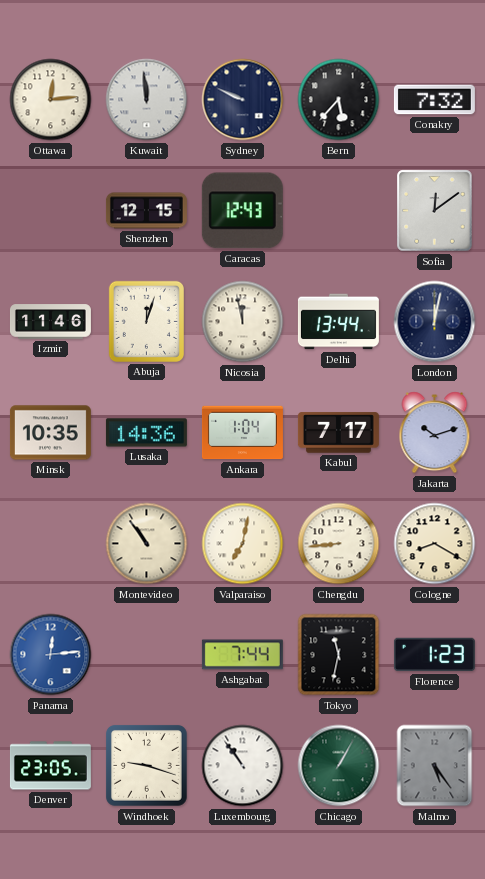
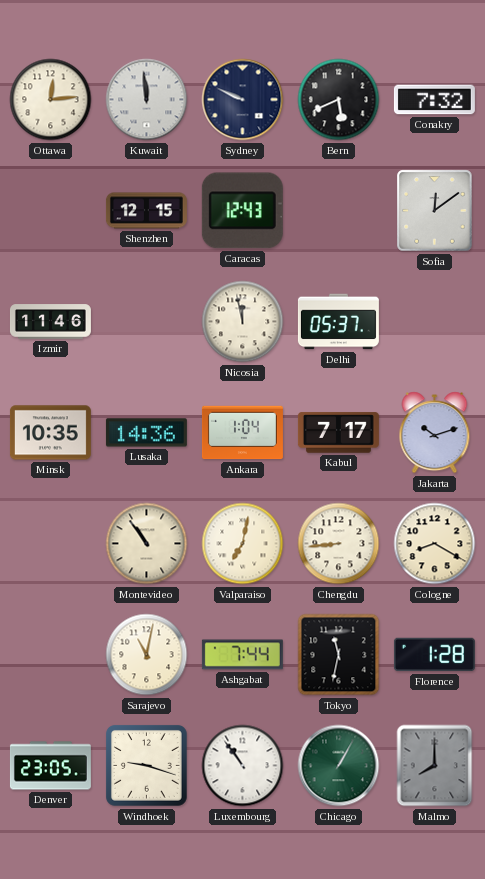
Bern: 5:37 -> 5:41 (339, 100)
Abuja: 12:03 -> none (146, 321)
Delhi: 13:44 -> 05:37 (338, 322)
London: 12:02 -> none (435, 322)
Panama: 12:14 -> none (51, 655)
Sarajevo: none -> 11:02 (147, 655)
Florence: 1:23 -> 1:28 (434, 655)
Malmo: 5:24 -> 8:00 (435, 766)
